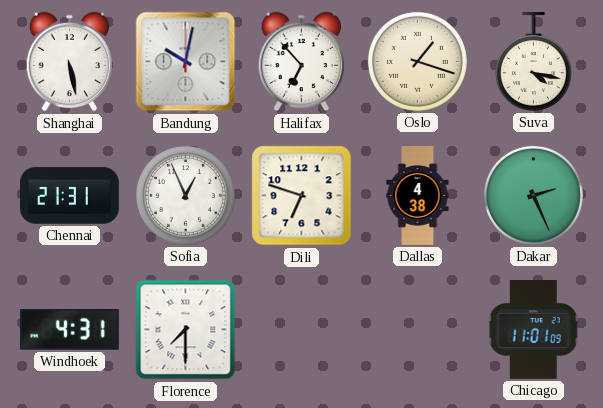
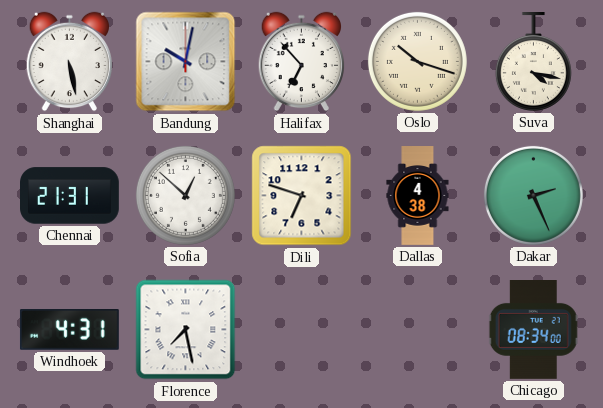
Oslo: 1:18 -> 10:18 (417, 61)
Sofia: 12:56 -> 12:52 (185, 195)
Florence: 7:30 -> 7:28 (186, 330)
Chicago: 11:01 -> 08:34 (534, 330)
